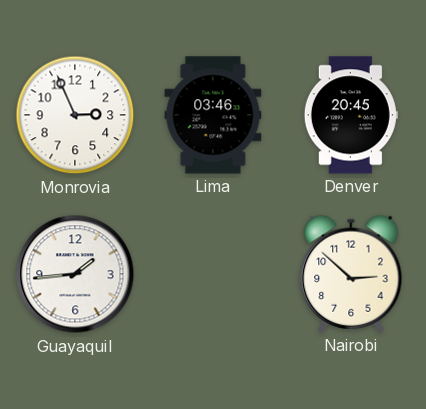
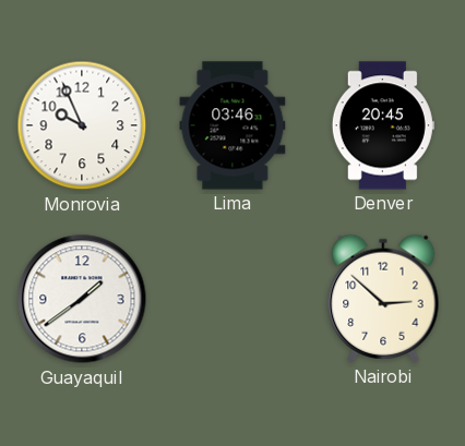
Monrovia: 2:56 -> 9:56 (82, 125)
Guayaquil: 1:44 -> 1:39 (82, 299)
